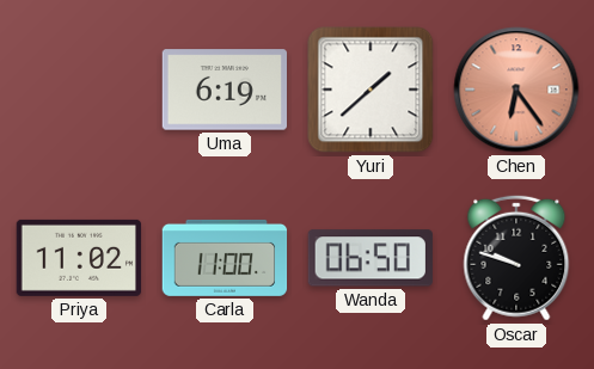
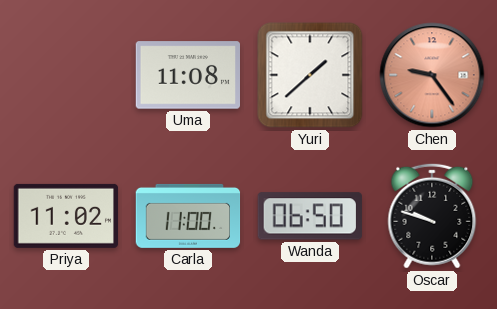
Uma: 6:19 -> 11:08 (188, 75)
Chen: 6:24 -> 9:24 (432, 75)
